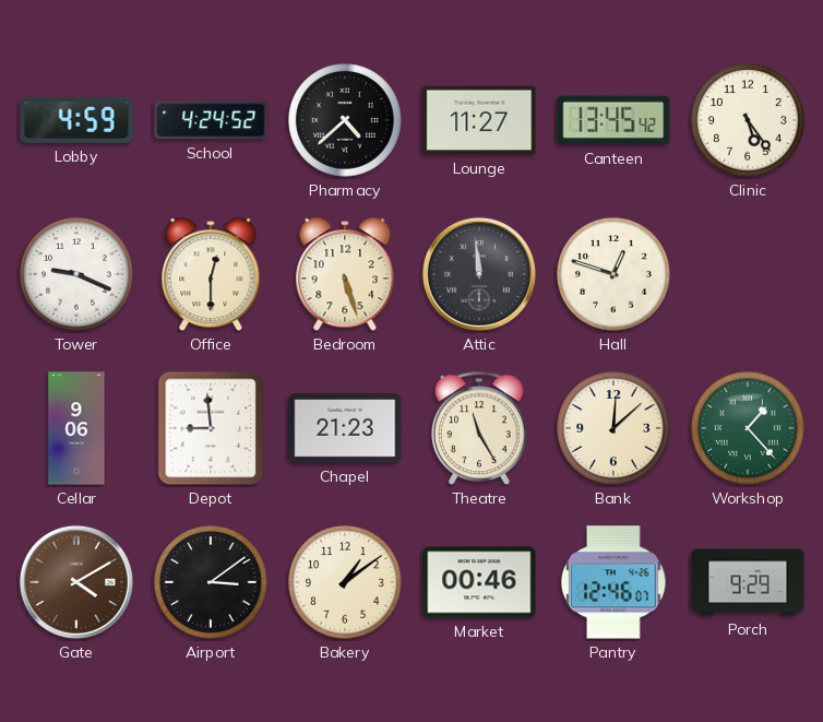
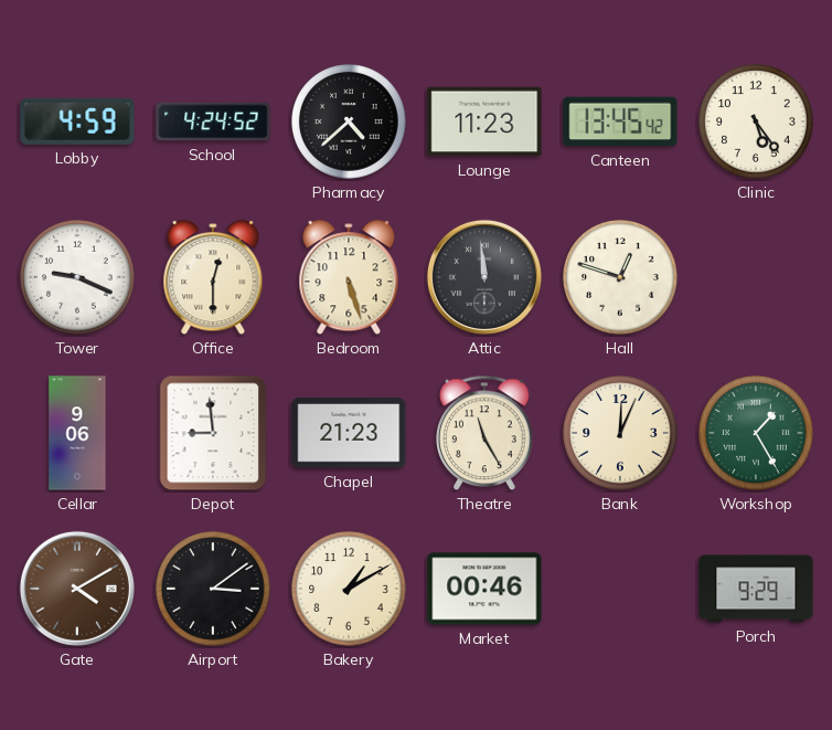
Lounge: 11:27 -> 11:23 (484, 121)
Bank: 12:08 -> 12:04 (620, 433)
Workshop: 1:23 -> 1:25 (756, 433)
Bakery: 1:09 -> 1:10 (349, 589)
Pantry: 12:46 -> none (615, 582)
